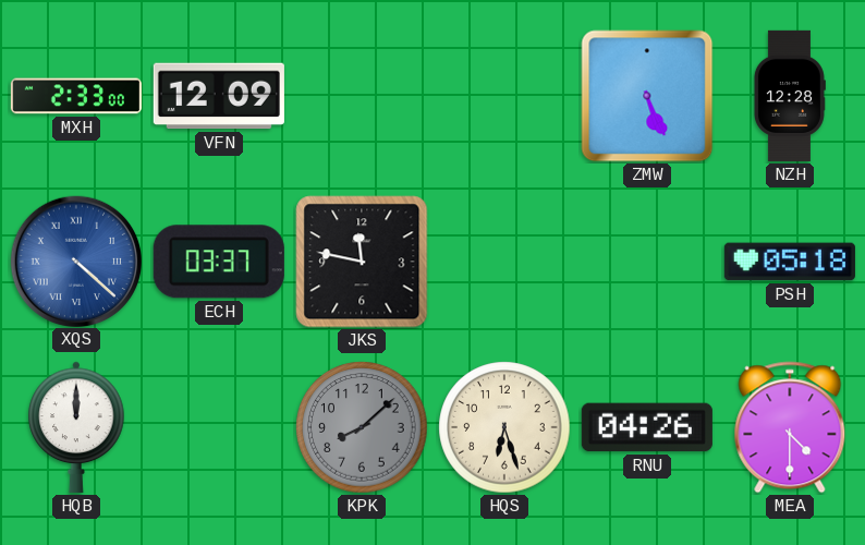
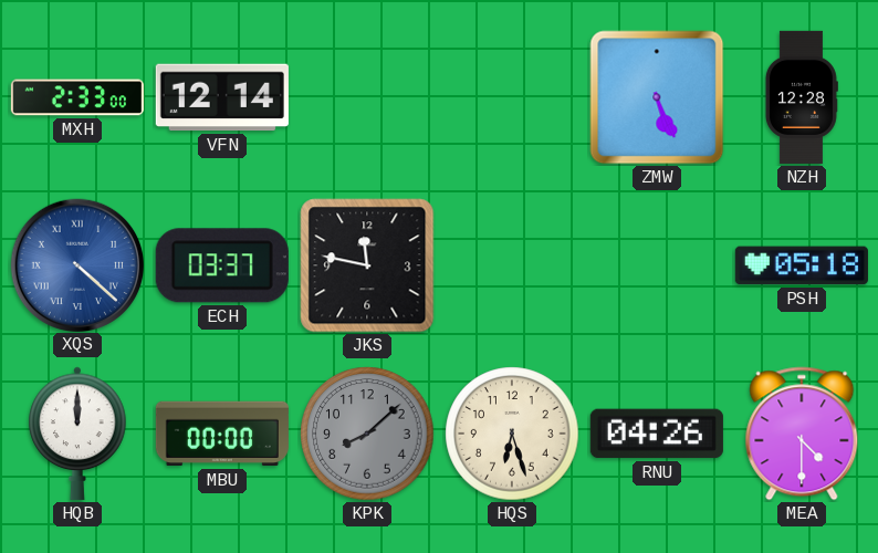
VFN: 12:09 -> 12:14 (222, 97)
MBU: none -> 00:00 (222, 434)
